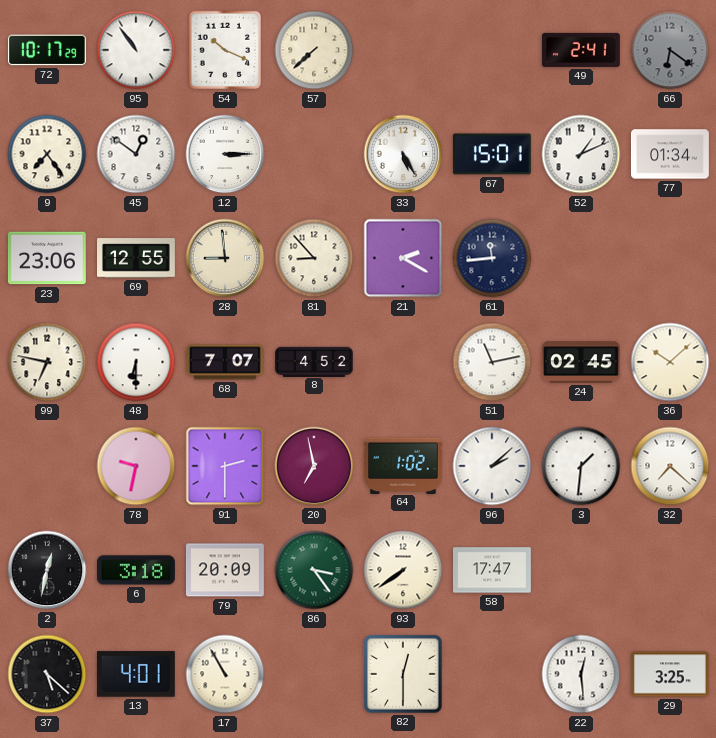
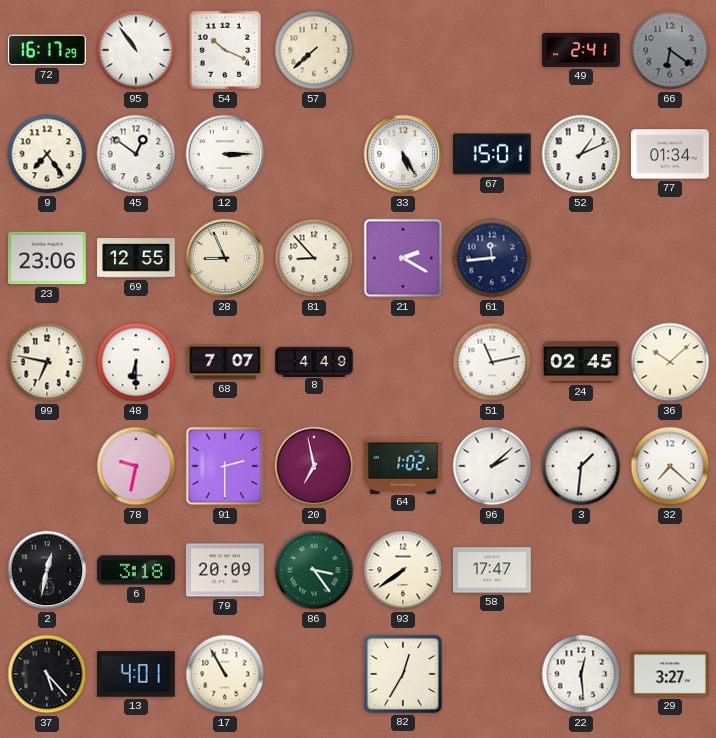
72: 10:17 -> 16:17 (47, 50)
28: 8:59 -> 8:56 (225, 258)
8: 4:52 -> 4:49 (315, 361)
37: 5:22 -> 5:23 (47, 674)
82: 12:30 -> 12:35 (403, 674)
29: 3:25 -> 3:27 (670, 674)
